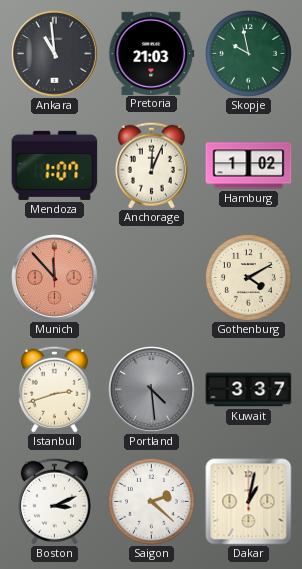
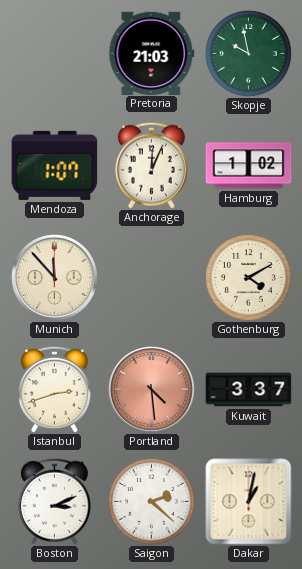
Ankara: 10:59 -> none (55, 54)
Munich dial: salmon -> cream (55, 278)
Portland dial: grey -> salmon (152, 390)
